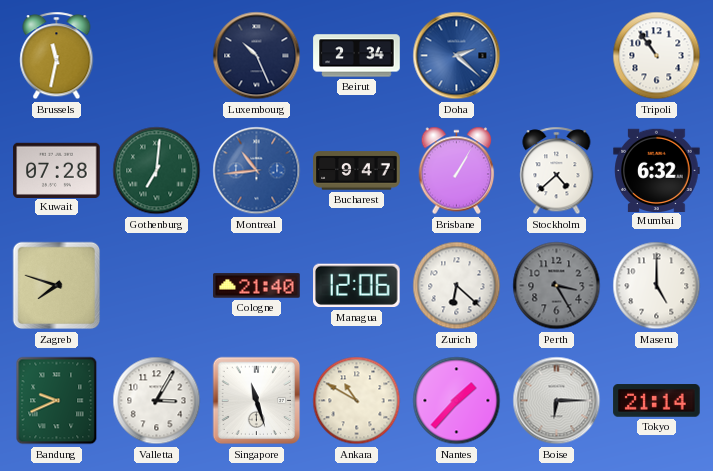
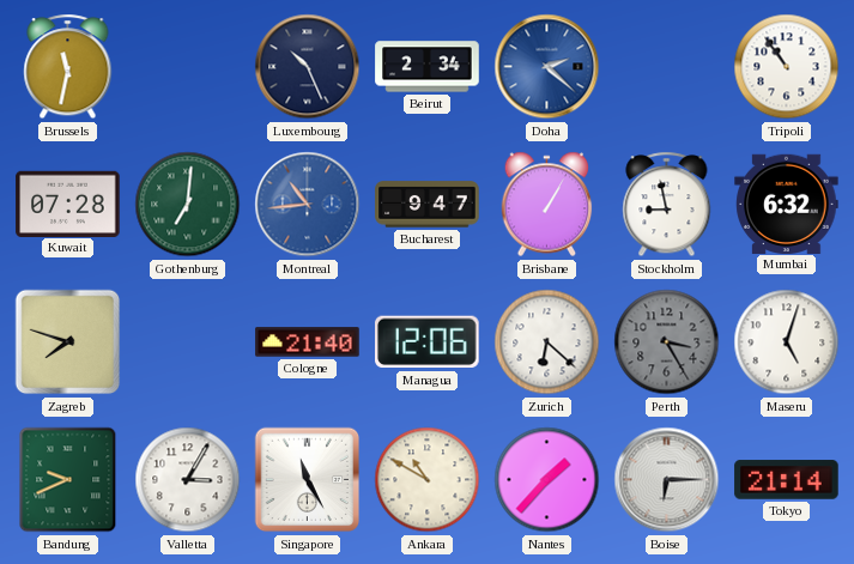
Stockholm: 4:38 -> 8:58 (667, 205)
Maseru: 5:00 -> 5:03 (787, 342)
Singapore: 11:27 -> 11:25 (308, 480)
